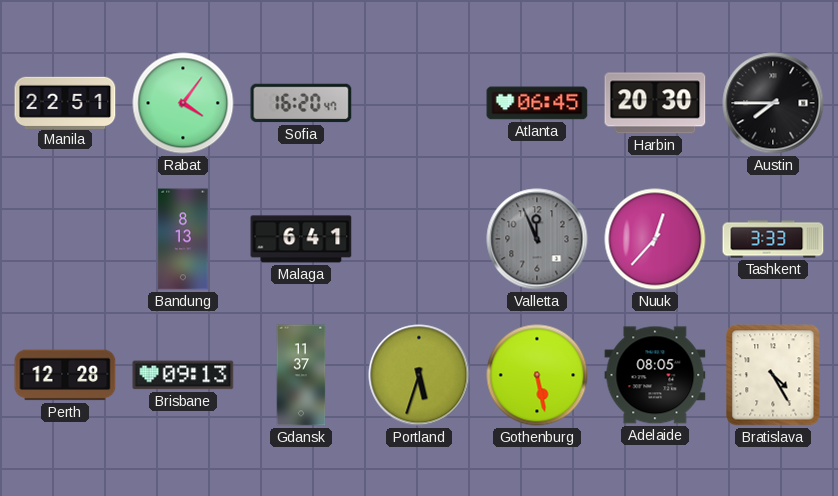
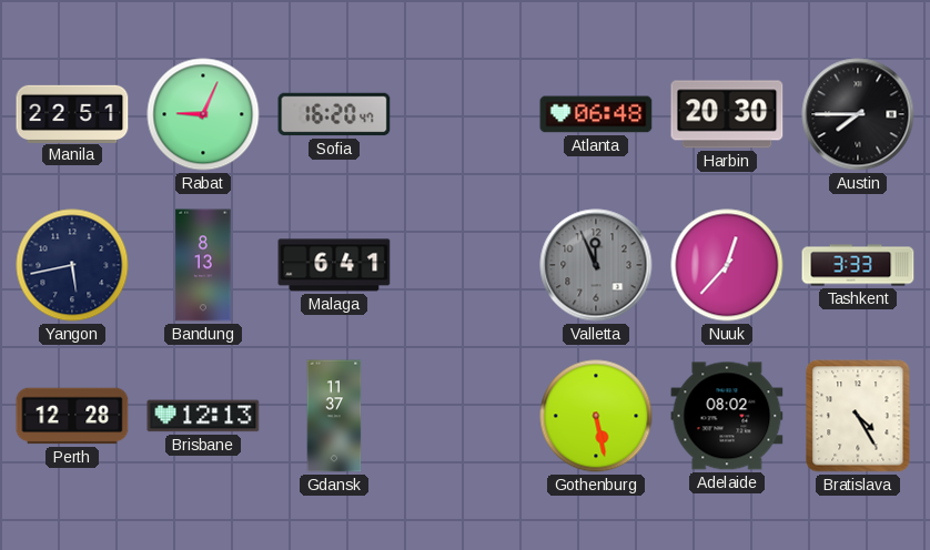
Rabat: 4:06 -> 9:04 (203, 114)
Atlanta: 06:45 -> 06:48 (596, 114)
Yangon: none -> 5:43 (72, 265)
Brisbane: 09:13 -> 12:13 (203, 416)
Portland: 5:33 -> none (419, 375)
Adelaide: 08:05 -> 08:02 (727, 416)
